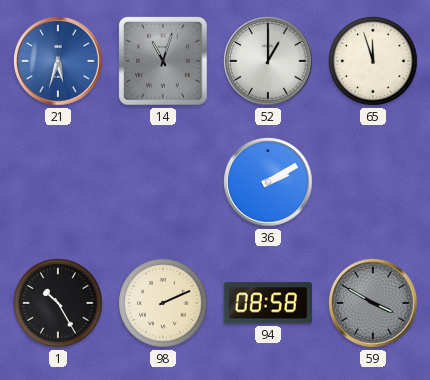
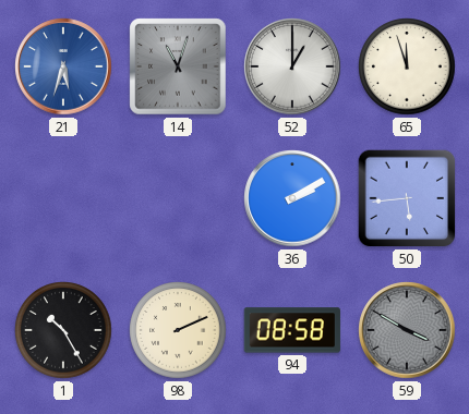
50: none -> 5:44 (407, 198)
